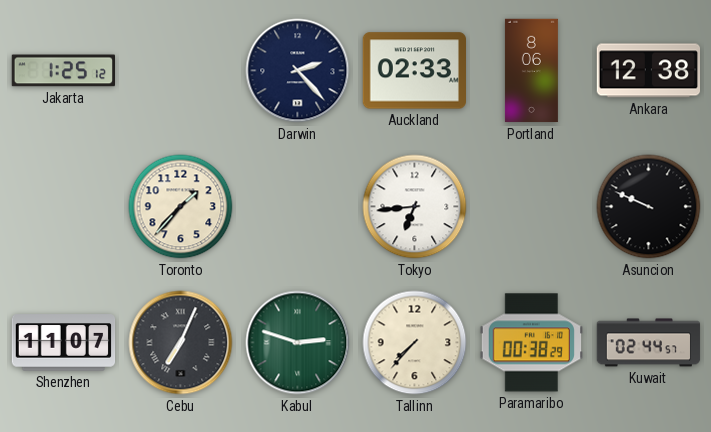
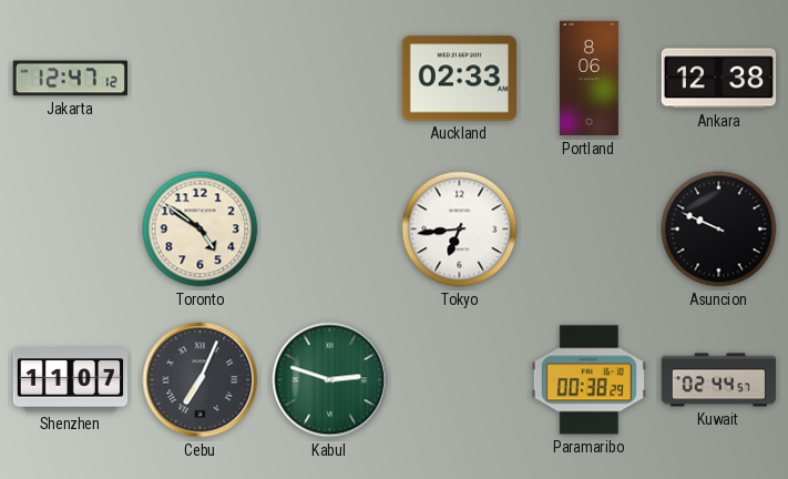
Jakarta: 1:25 -> 12:47 (70, 79)
Darwin: 2:23 -> none (298, 71)
Toronto: 1:37 -> 4:51 (201, 230)
Tallinn: 7:37 -> none (415, 343)
